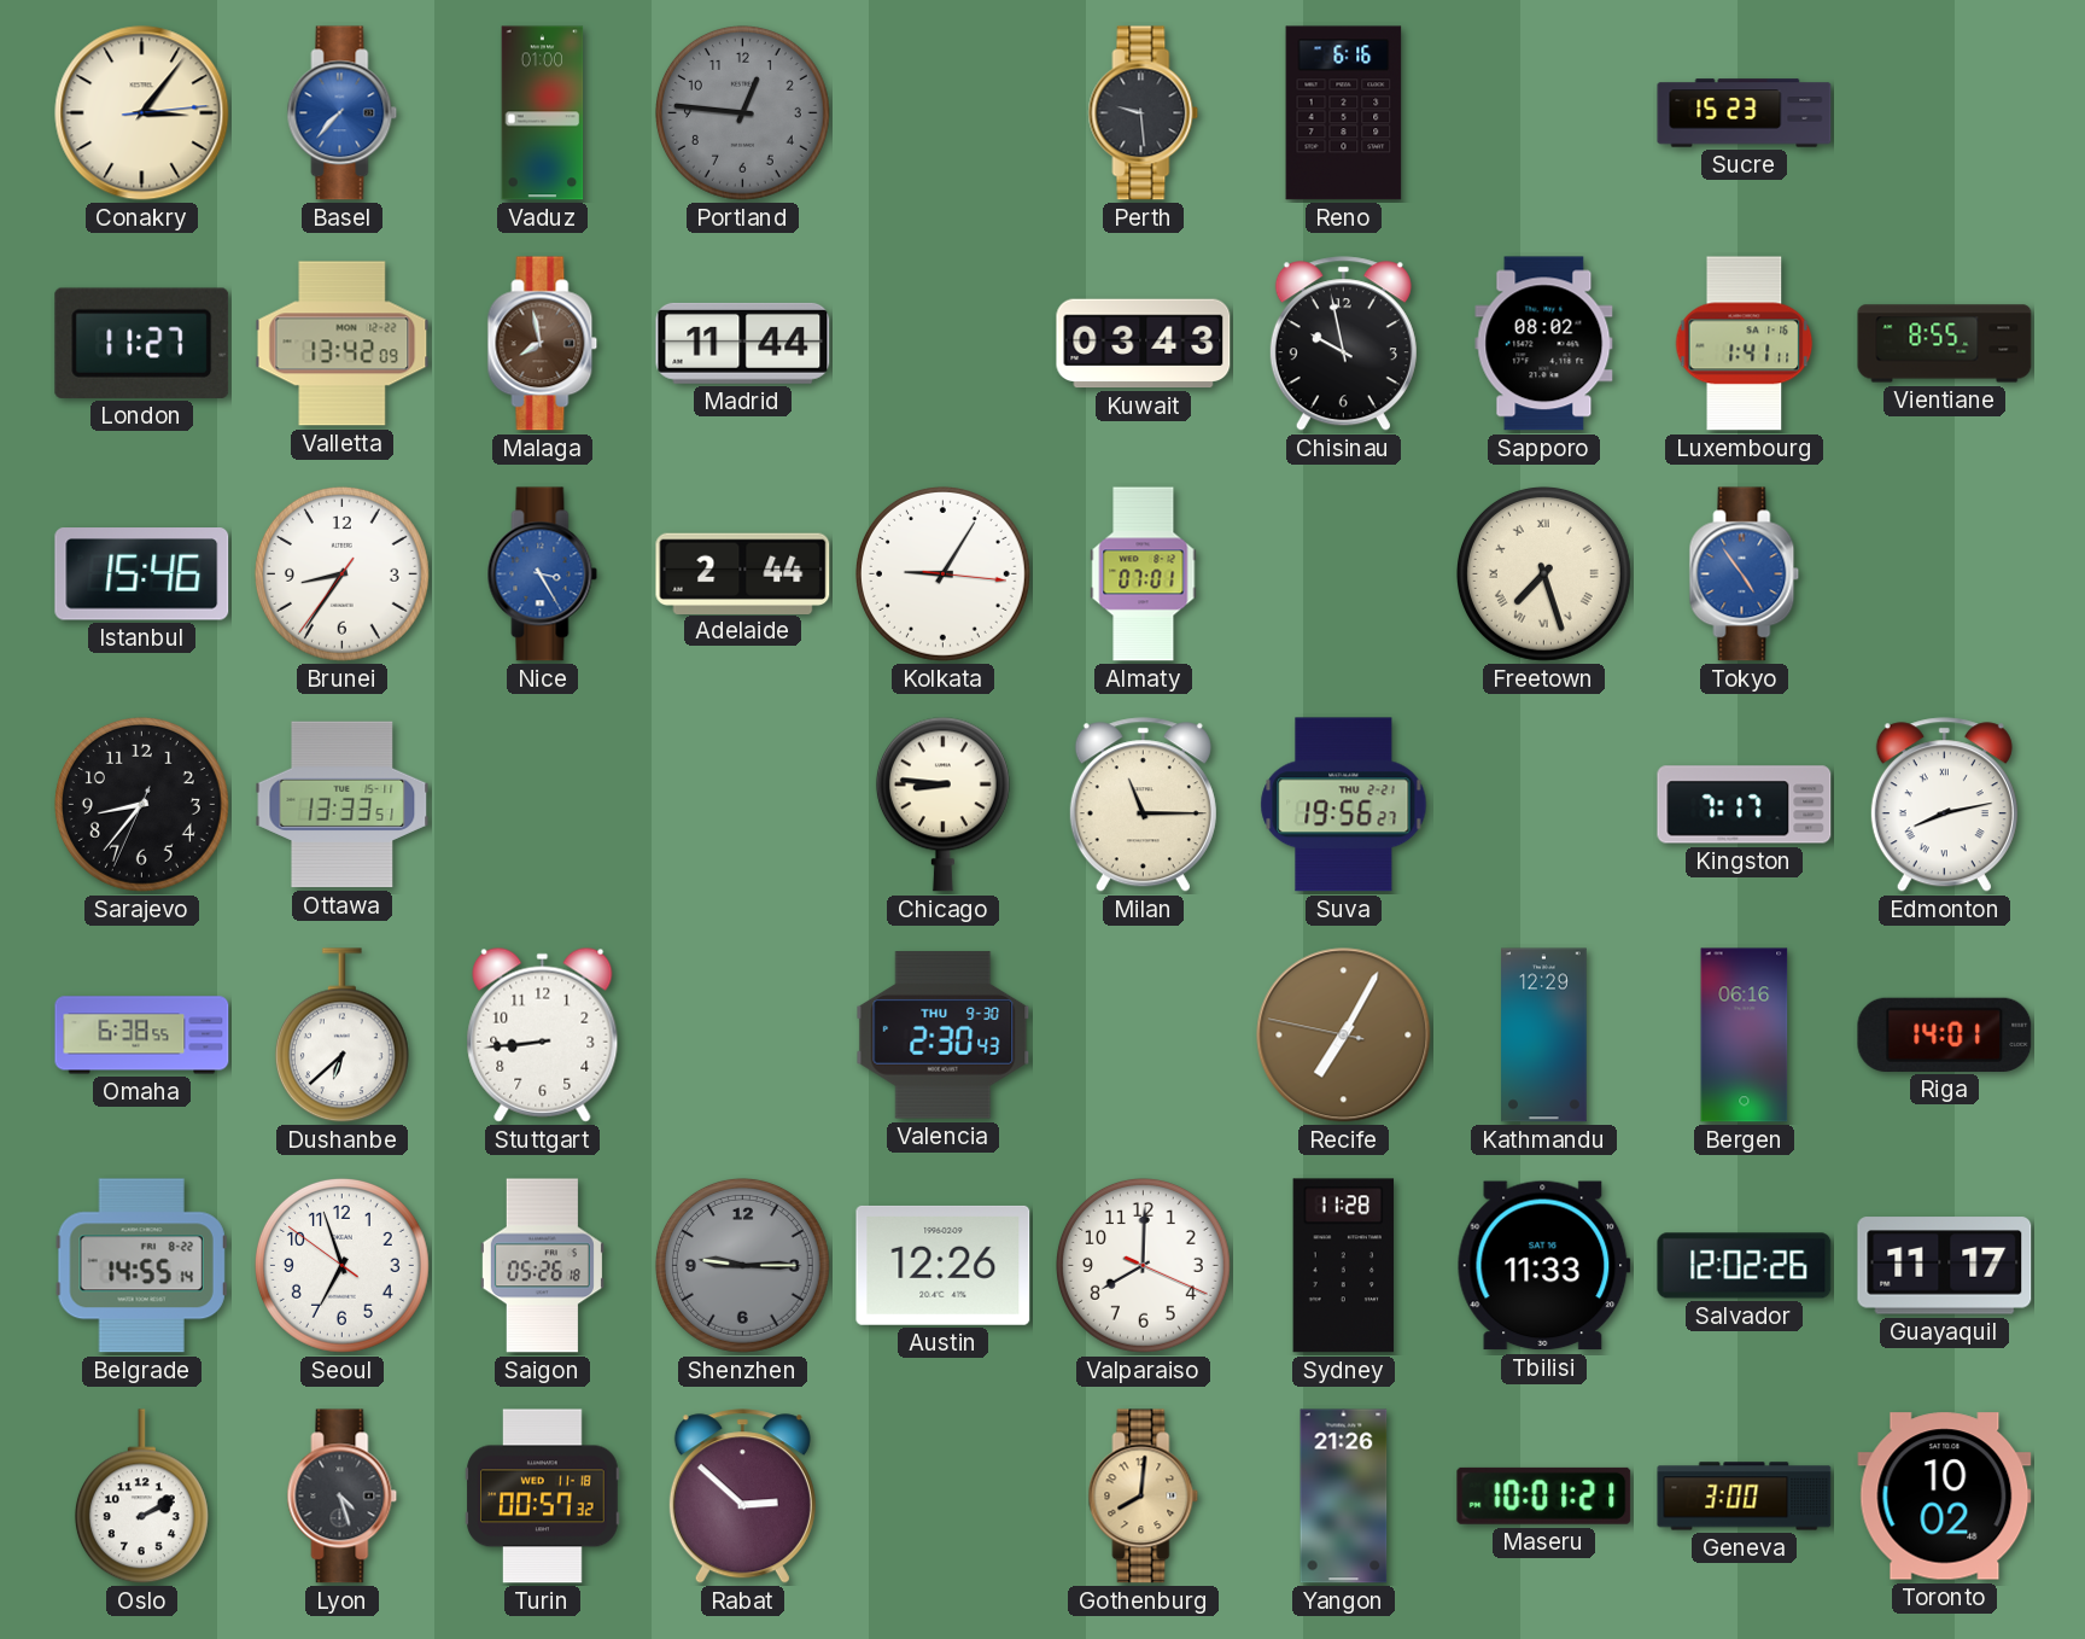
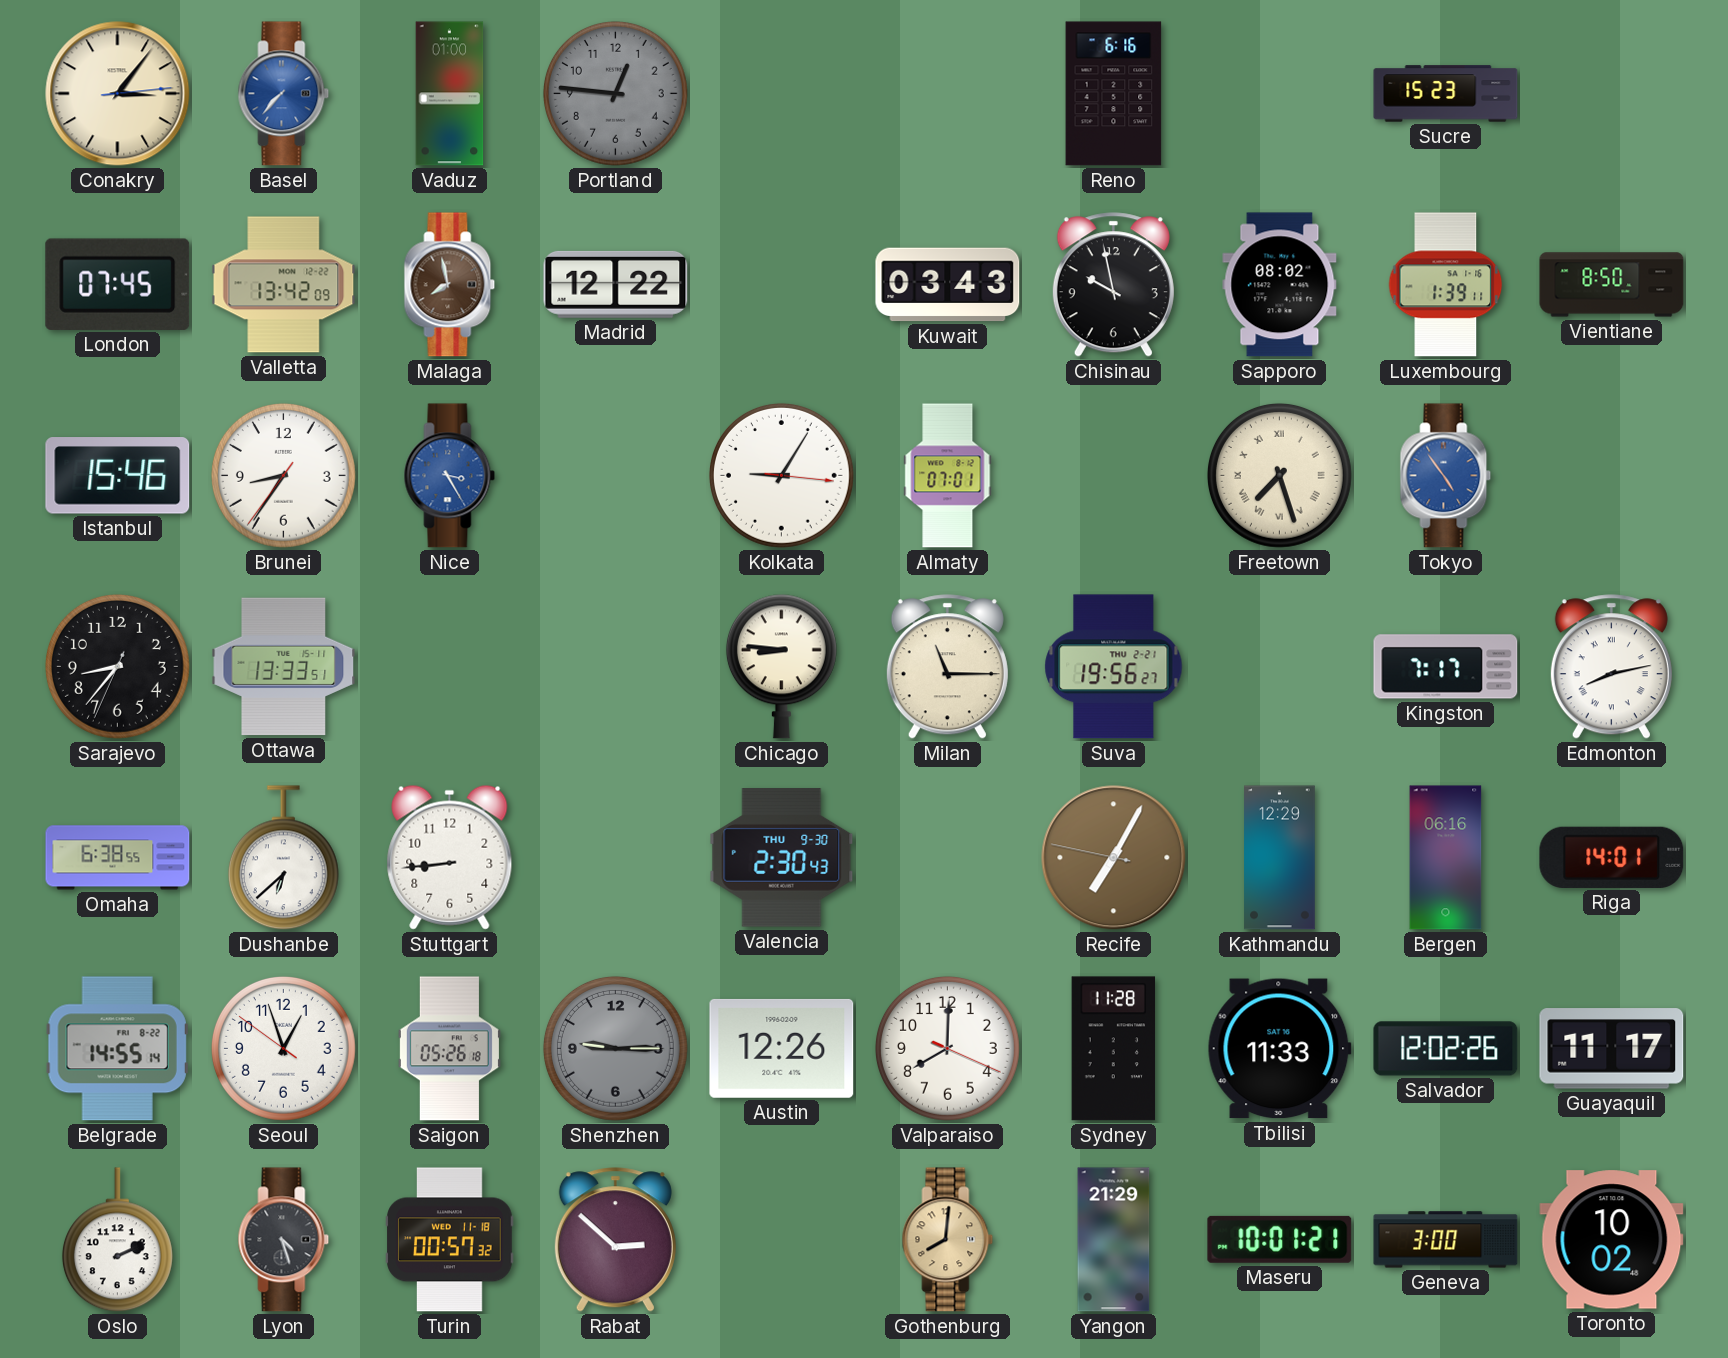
Perth: 9:29 -> none (1144, 113)
London: 11:27 -> 07:45 (118, 284)
Madrid: 11:44 -> 12:22 (616, 284)
Luxembourg: 1:41 -> 1:39 (1446, 285)
Vientiane: 8:55 -> 8:50 (1612, 285)
Adelaide: 2:44 -> none (743, 573)
Seoul: 6:56 -> 12:56 (283, 1048)
Oslo: 2:10 -> 2:11 (117, 1240)
Yangon: 21:26 -> 21:29 (1114, 1240)
